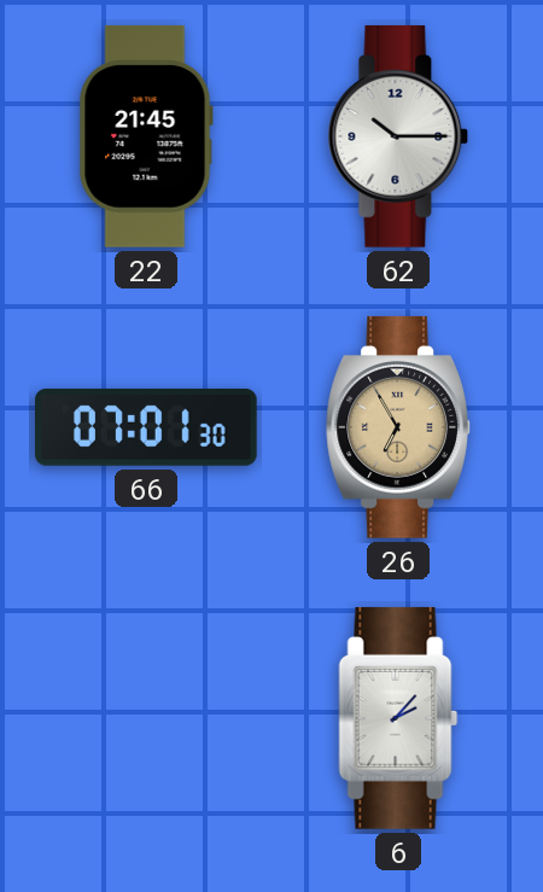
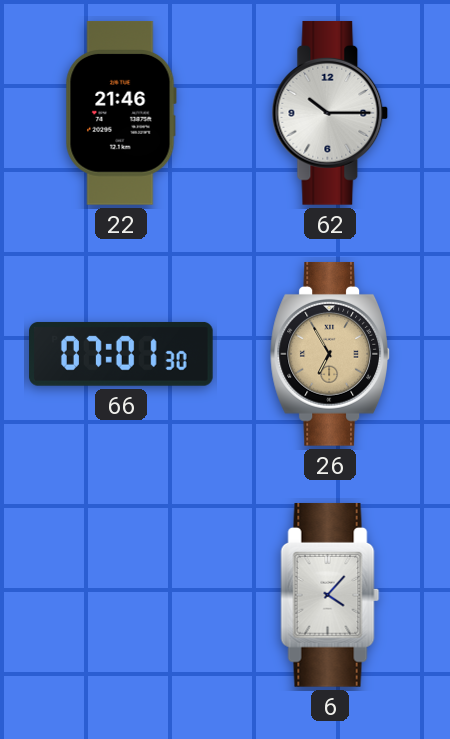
22: 21:45 -> 21:46 (121, 113)
6: 2:07 -> 4:07 (330, 595)
